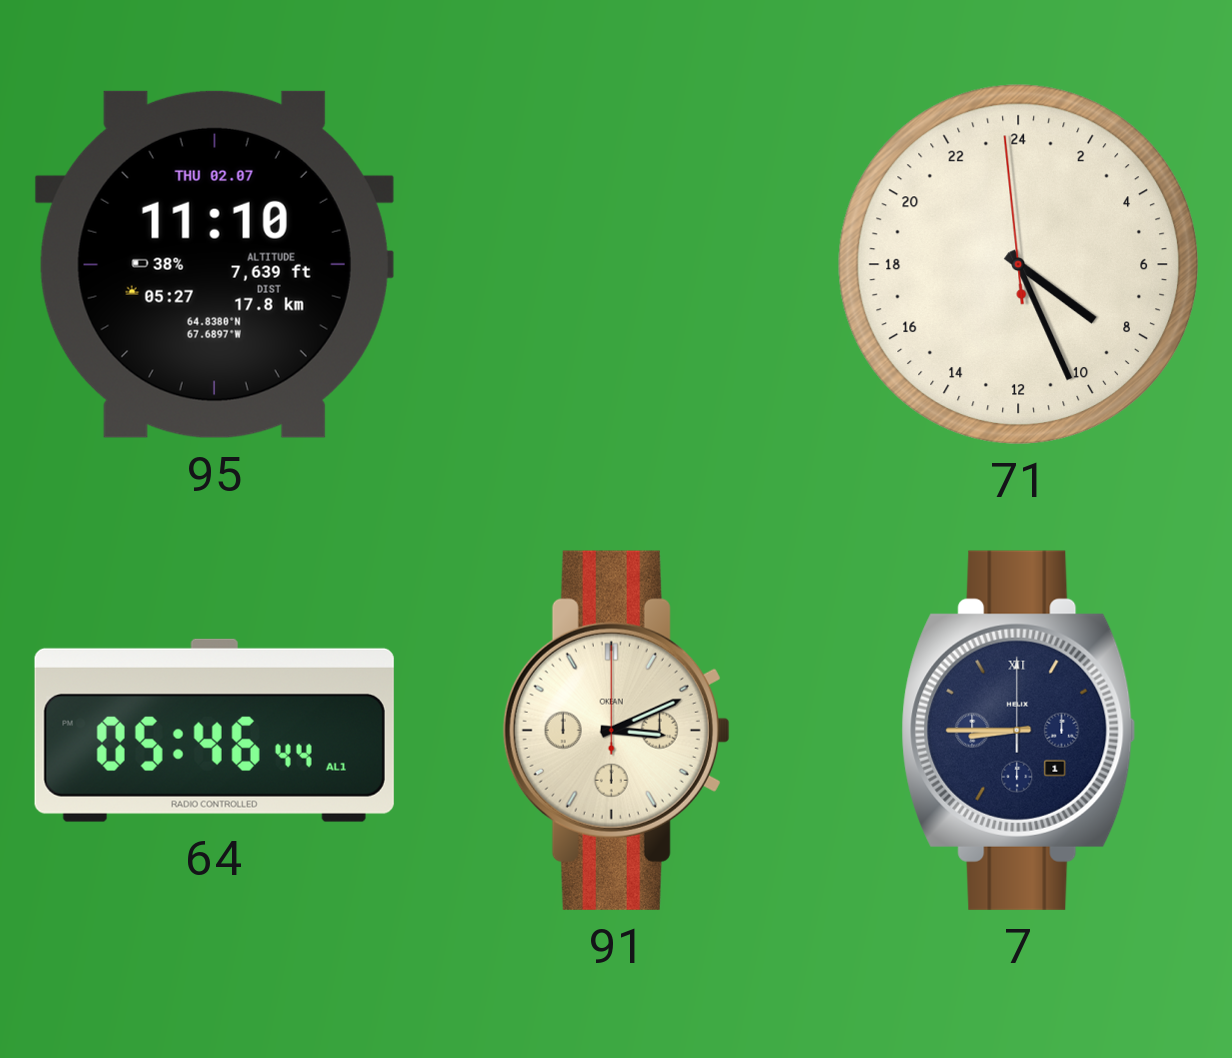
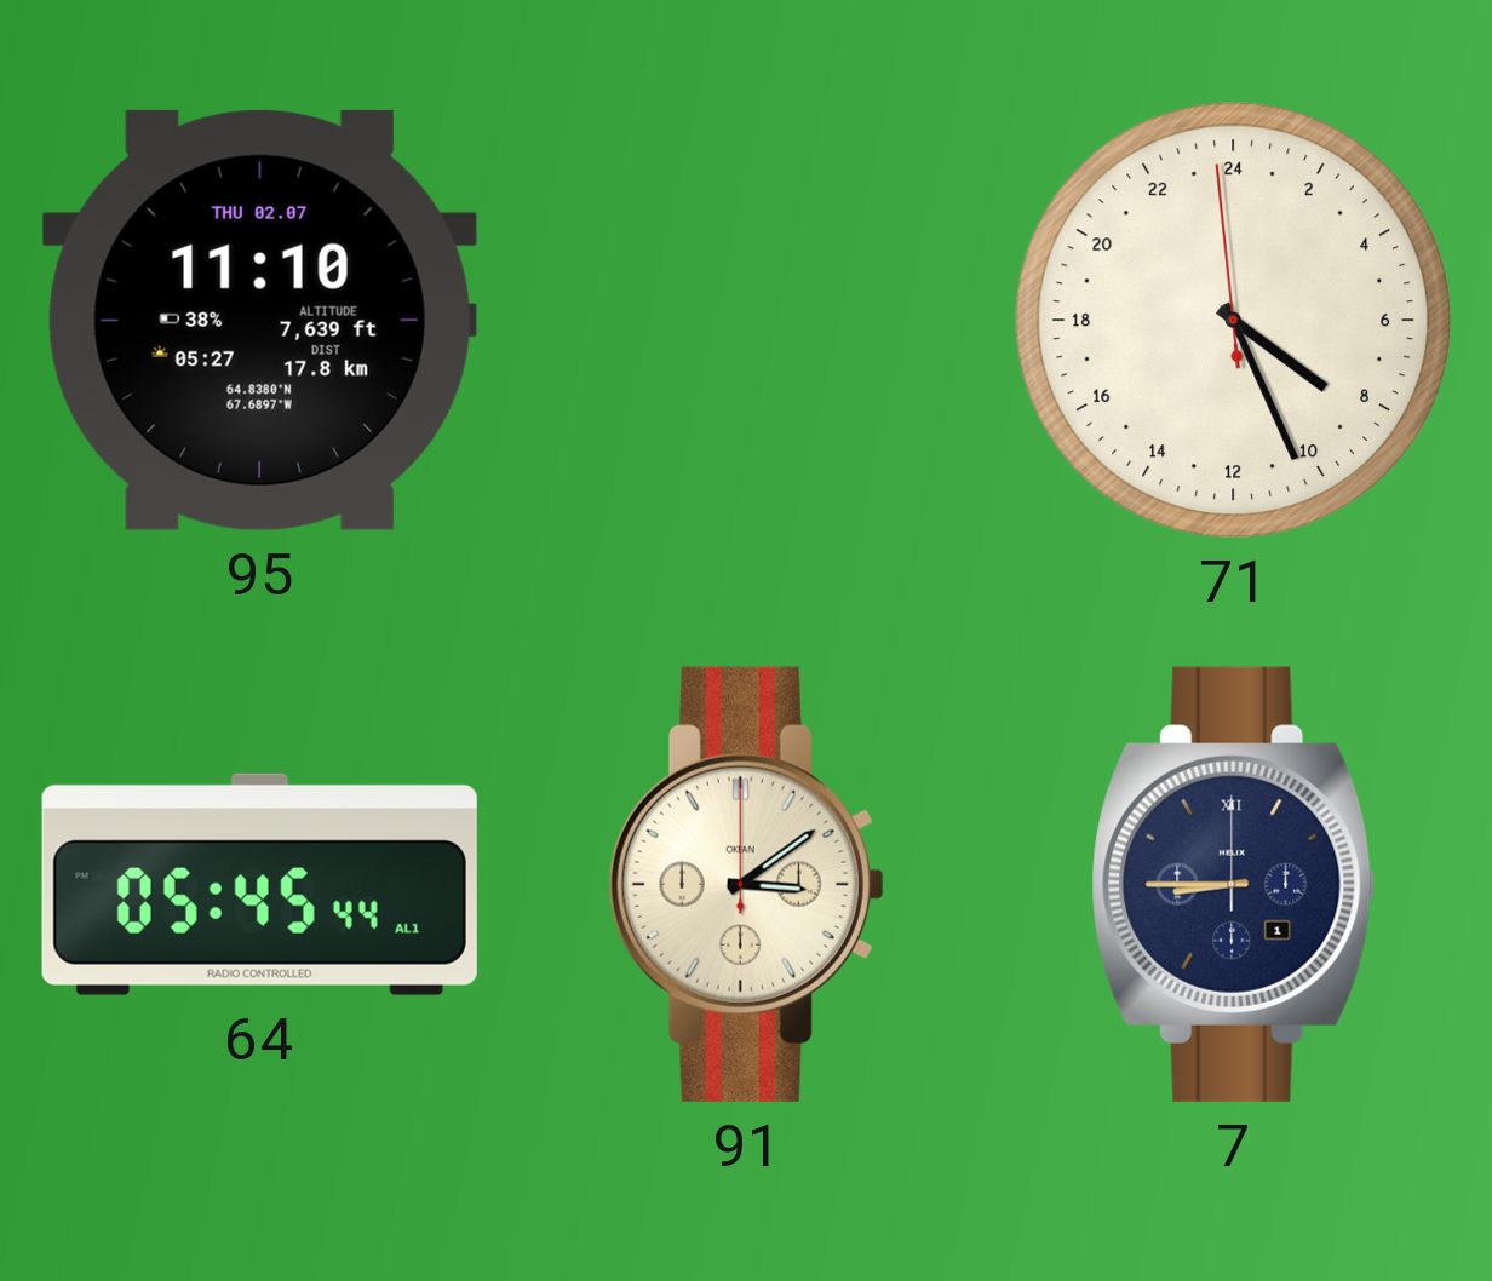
64: 05:46 -> 05:45 (259, 884)
91: 3:11 -> 3:09 (746, 884)
